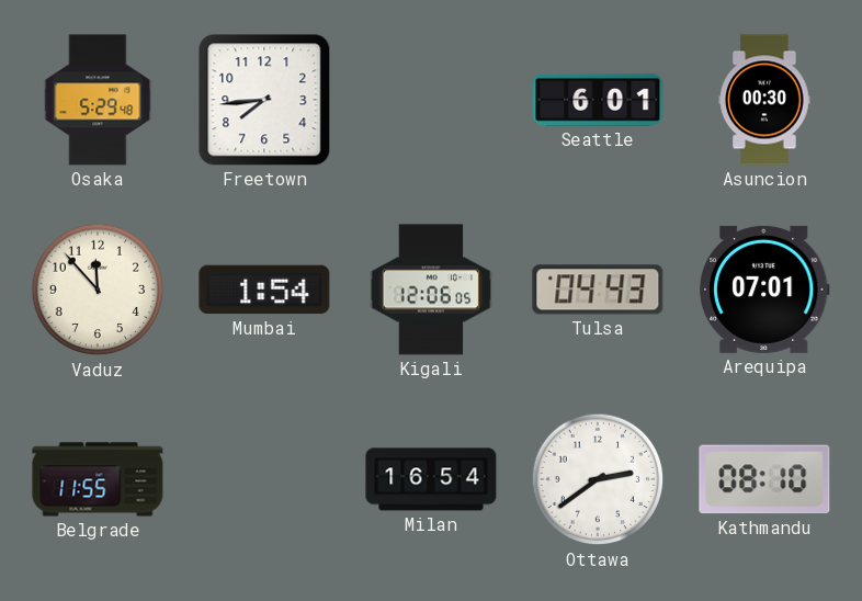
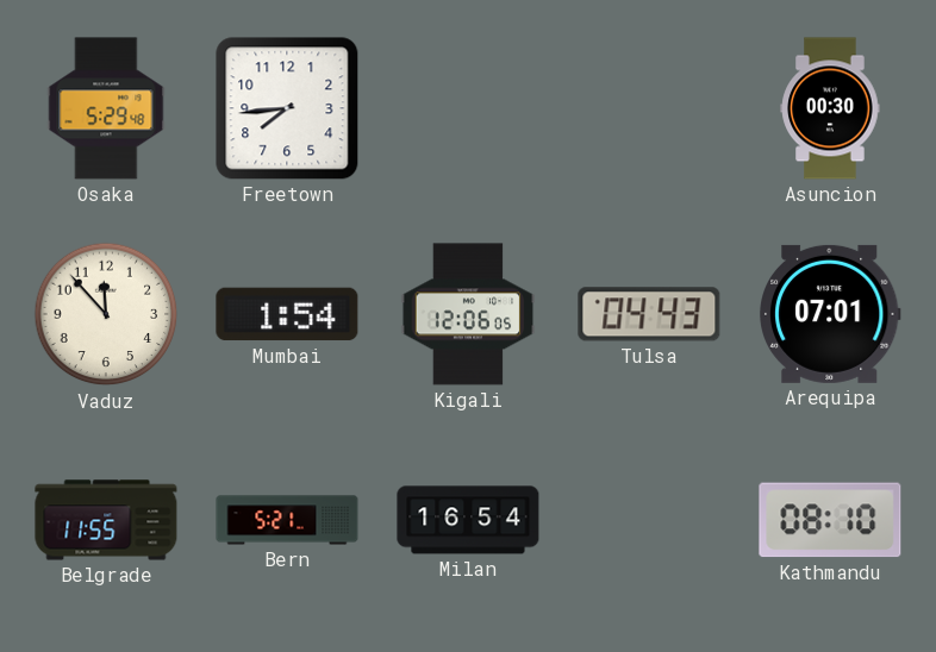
Seattle: 6:01 -> none (598, 100)
Bern: none -> 5:21 (287, 520)
Ottawa: 2:39 -> none (598, 479)
